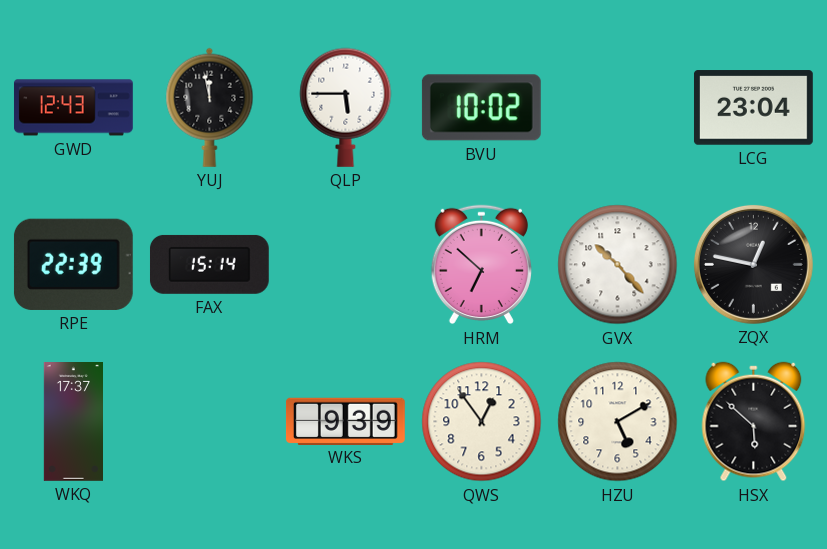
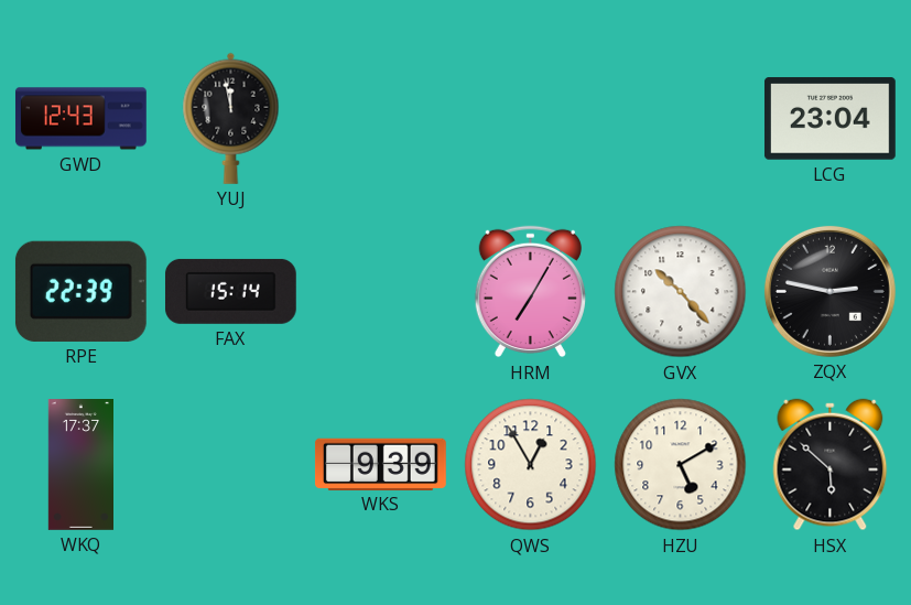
QLP: 5:45 -> none (346, 107)
BVU: 10:02 -> none (481, 108)
HRM: 6:52 -> 7:05 (530, 292)
ZQX: 12:47 -> 2:47 (829, 291)
QWS: 12:54 -> 12:55 (531, 465)
